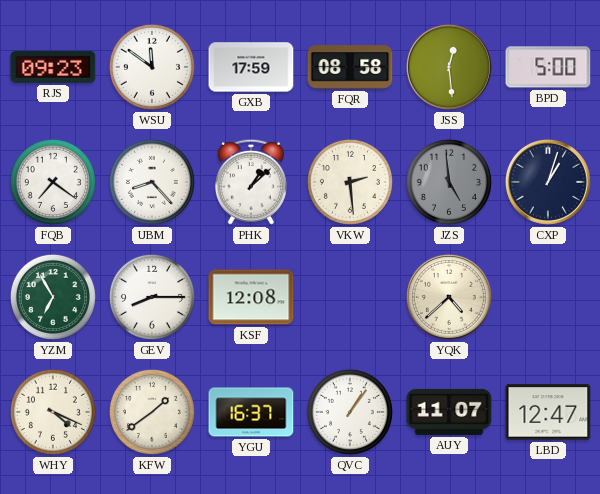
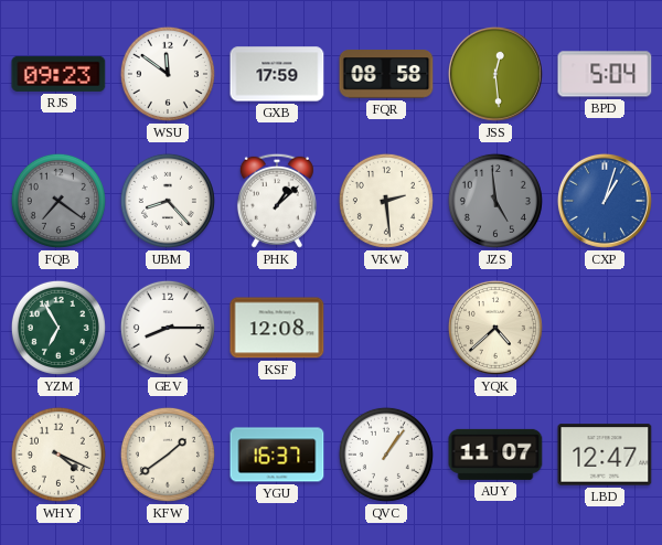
BPD: 5:00 -> 5:04 (605, 74)
FQB dial: white -> grey (58, 201)
CXP dial: navy -> blue (605, 201)
